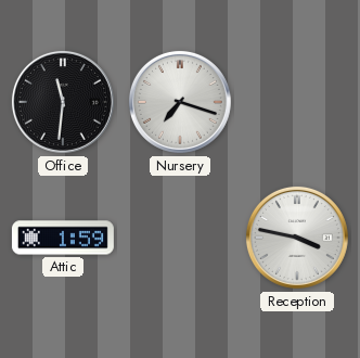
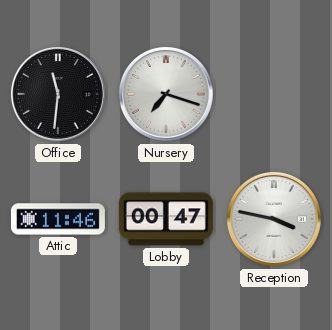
Attic: 1:59 -> 11:46 (58, 219)
Lobby: none -> 00:47 (166, 219)
